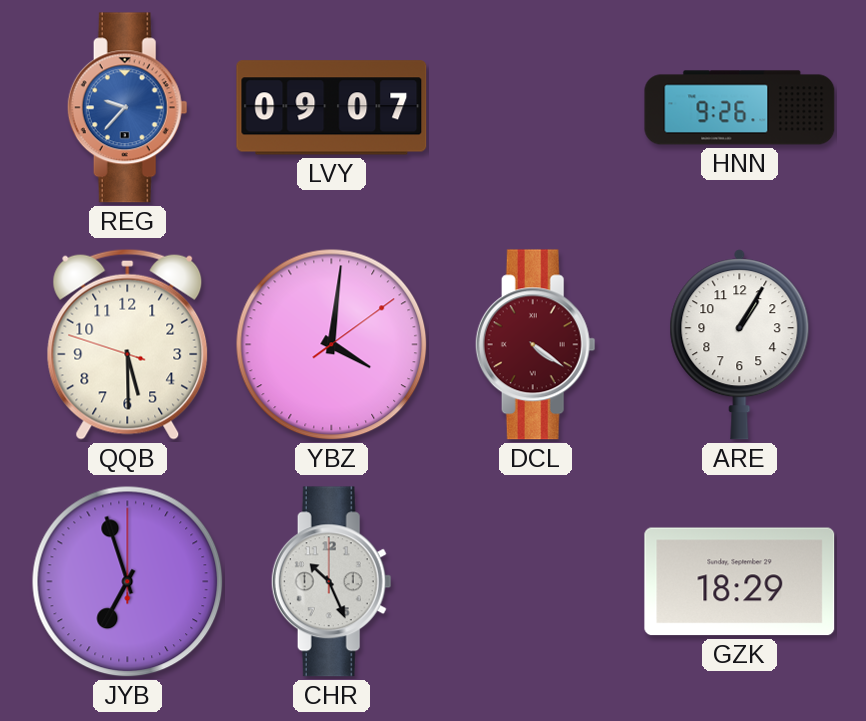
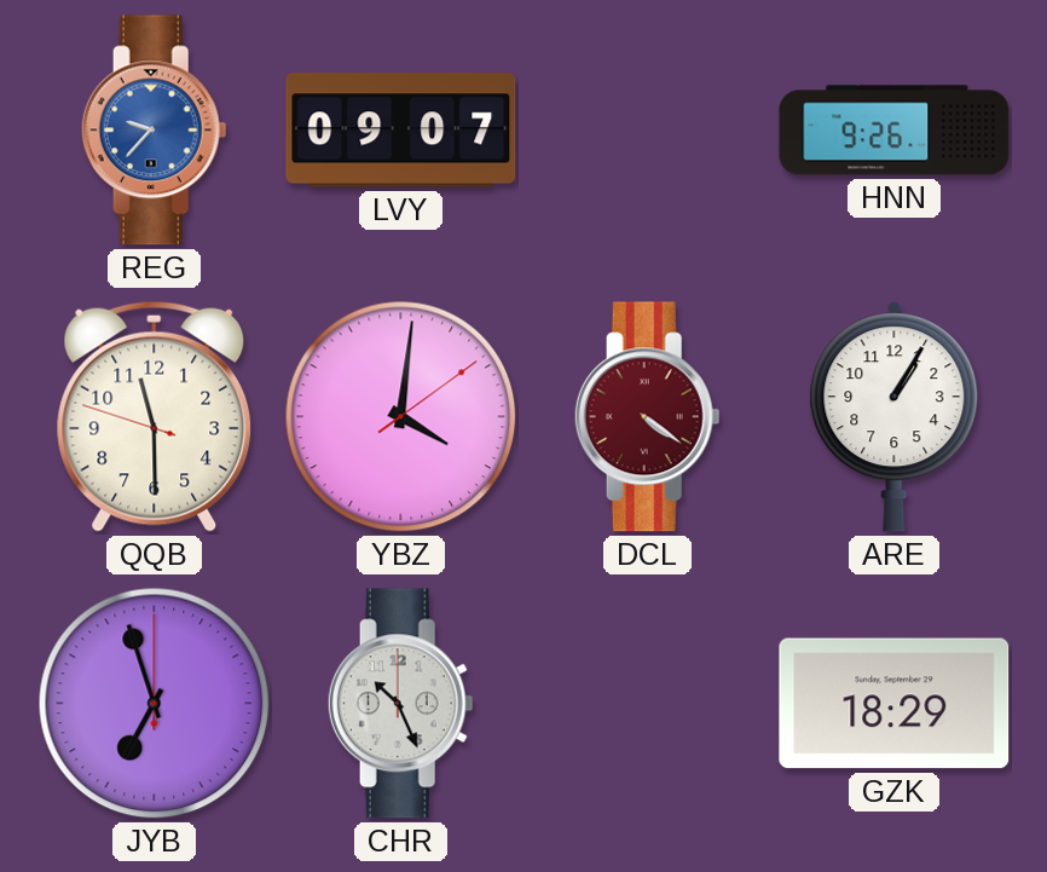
QQB: 5:29 -> 11:29 (155, 416)
